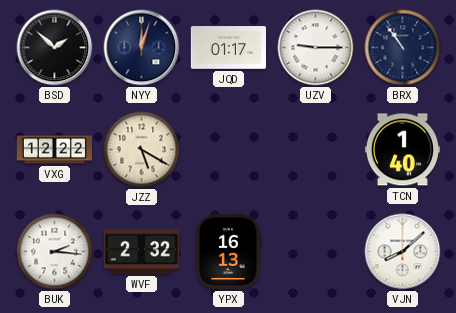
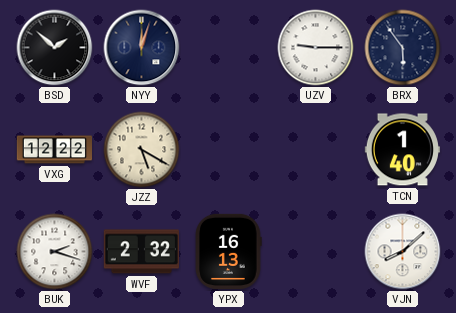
JQD: 01:17 -> none (228, 48)
BRX: 10:54 -> 5:54 (403, 48)
BUK: 2:16 -> 2:18 (55, 252)
